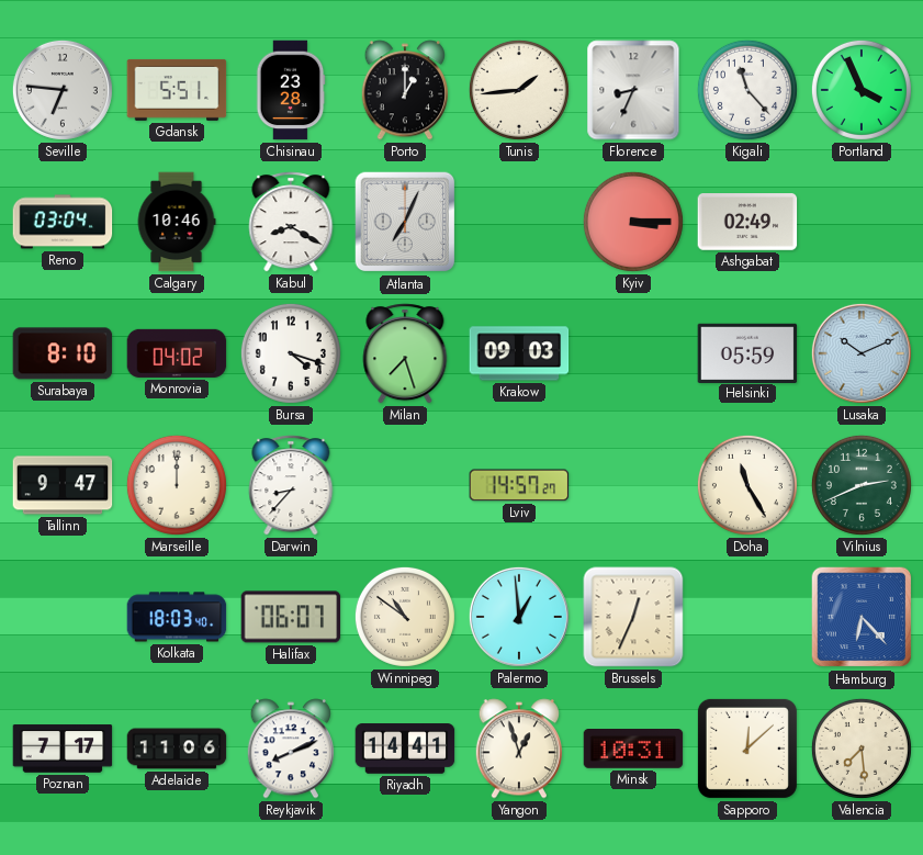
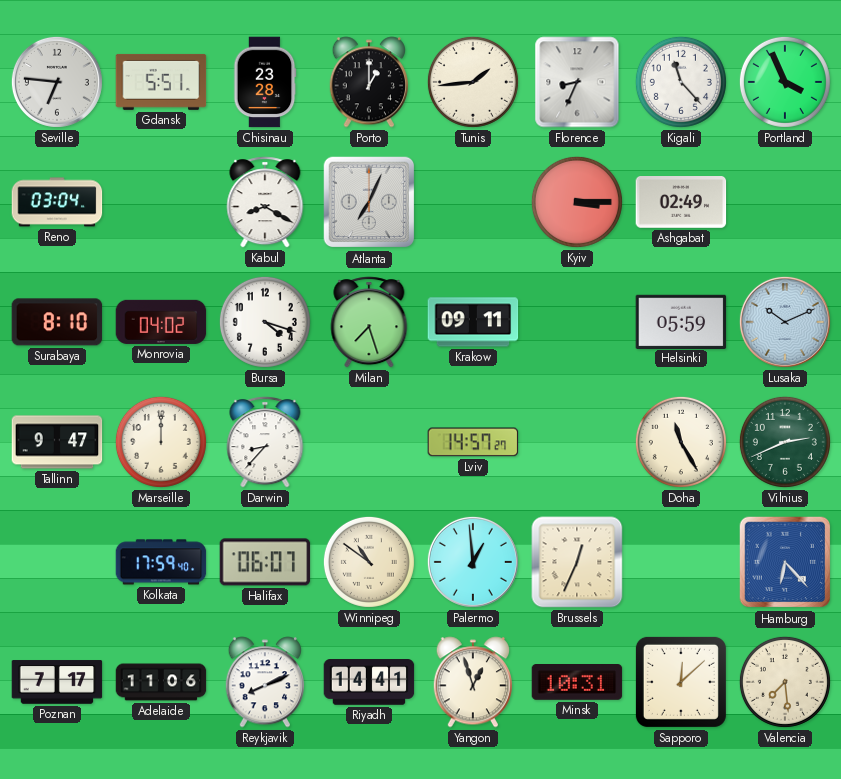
Calgary: 10:46 -> none (177, 222)
Krakow: 09:03 -> 09:11 (473, 322)
Kolkata: 18:03 -> 17:59 (161, 562)
